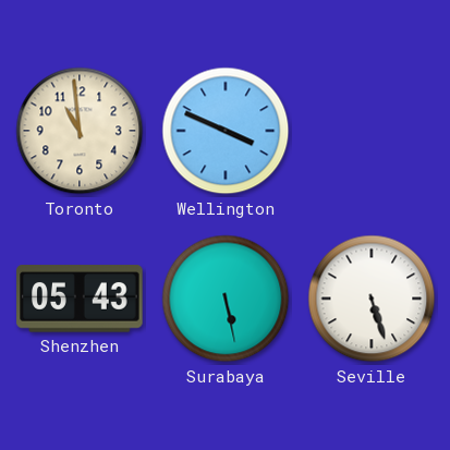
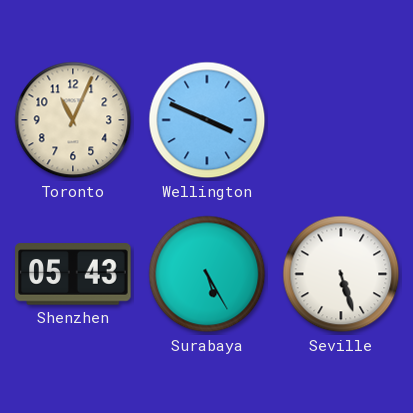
Toronto: 10:59 -> 11:04 (73, 120)
Surabaya: 5:28 -> 5:25 (207, 274)
